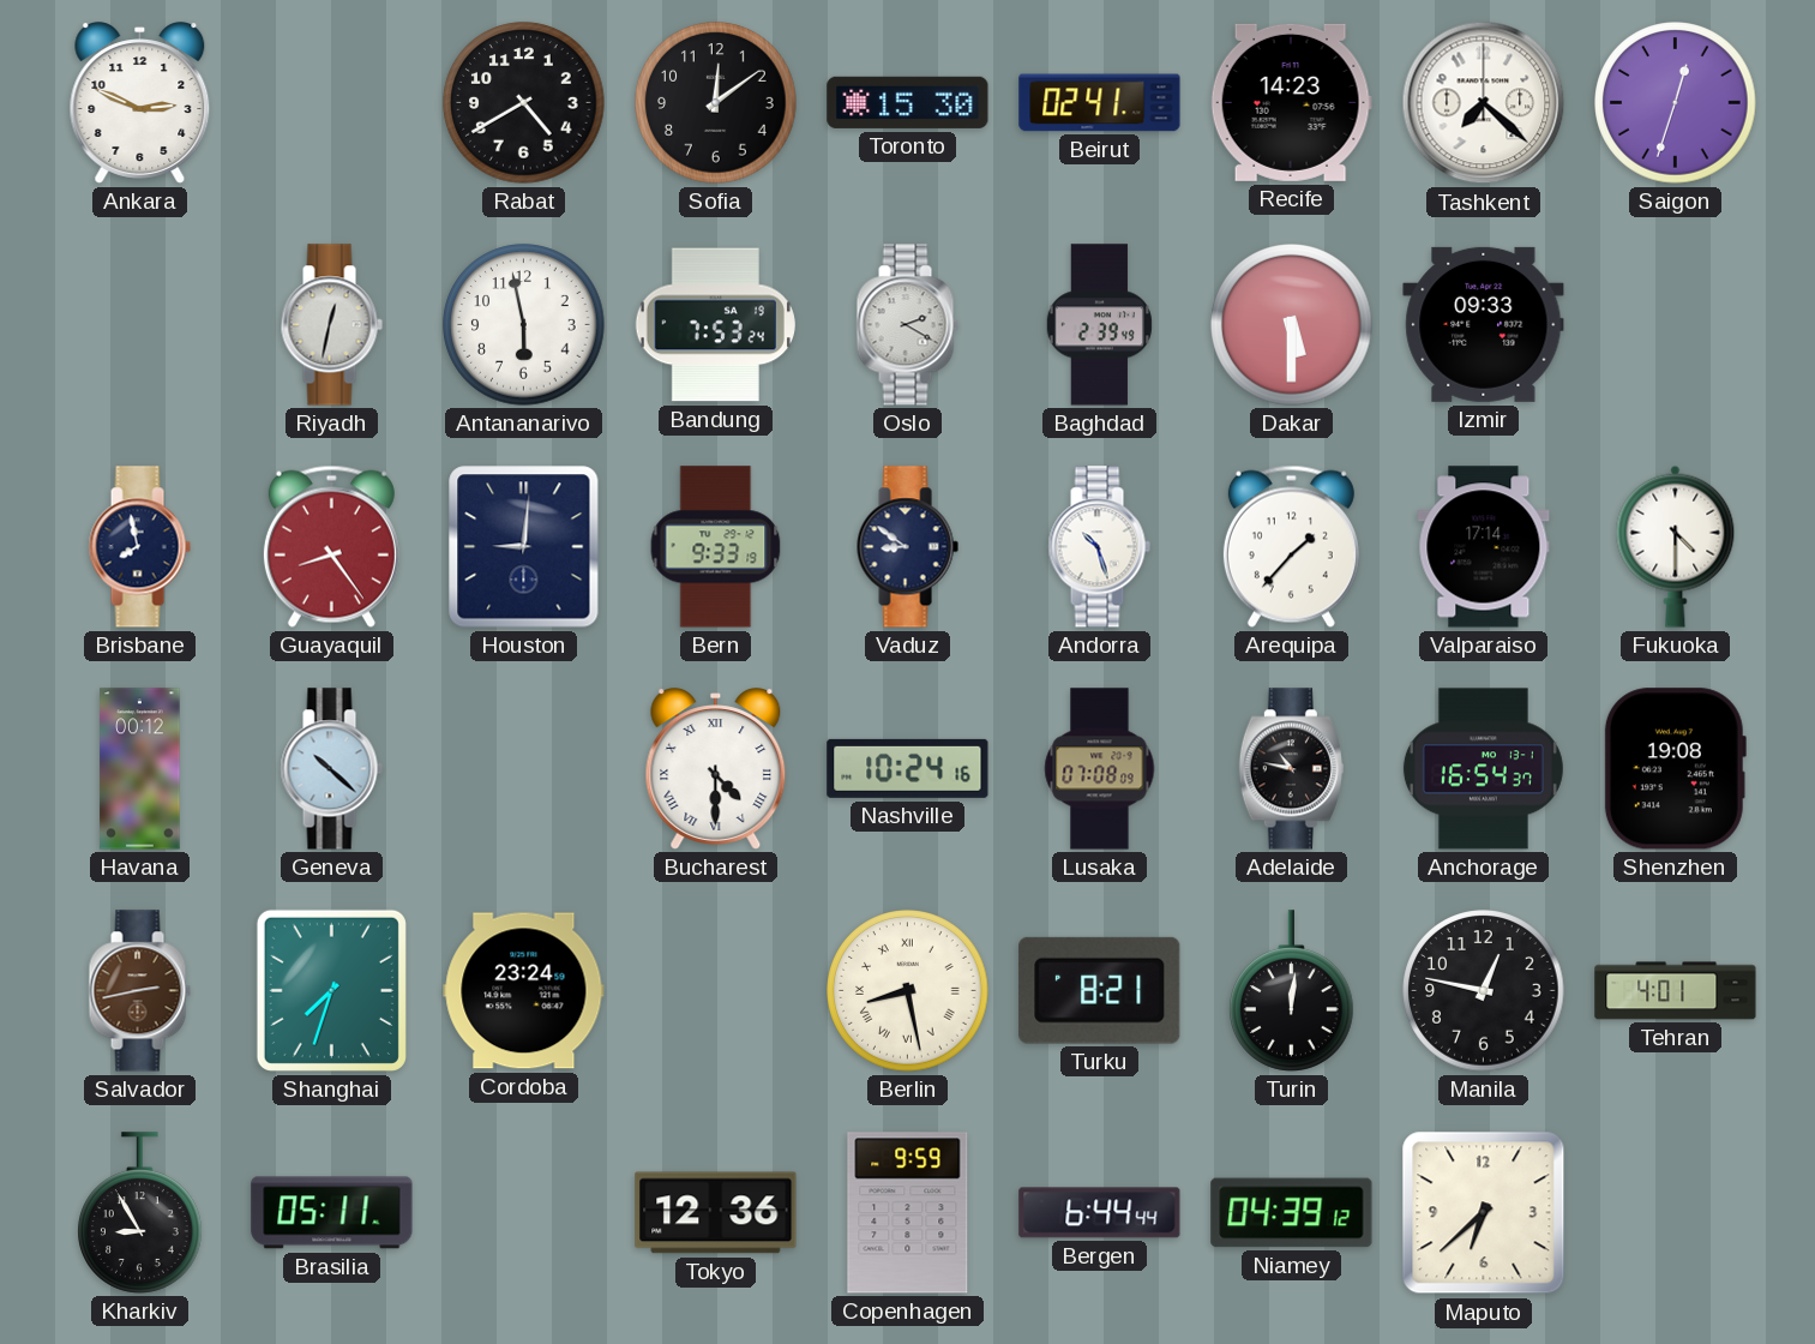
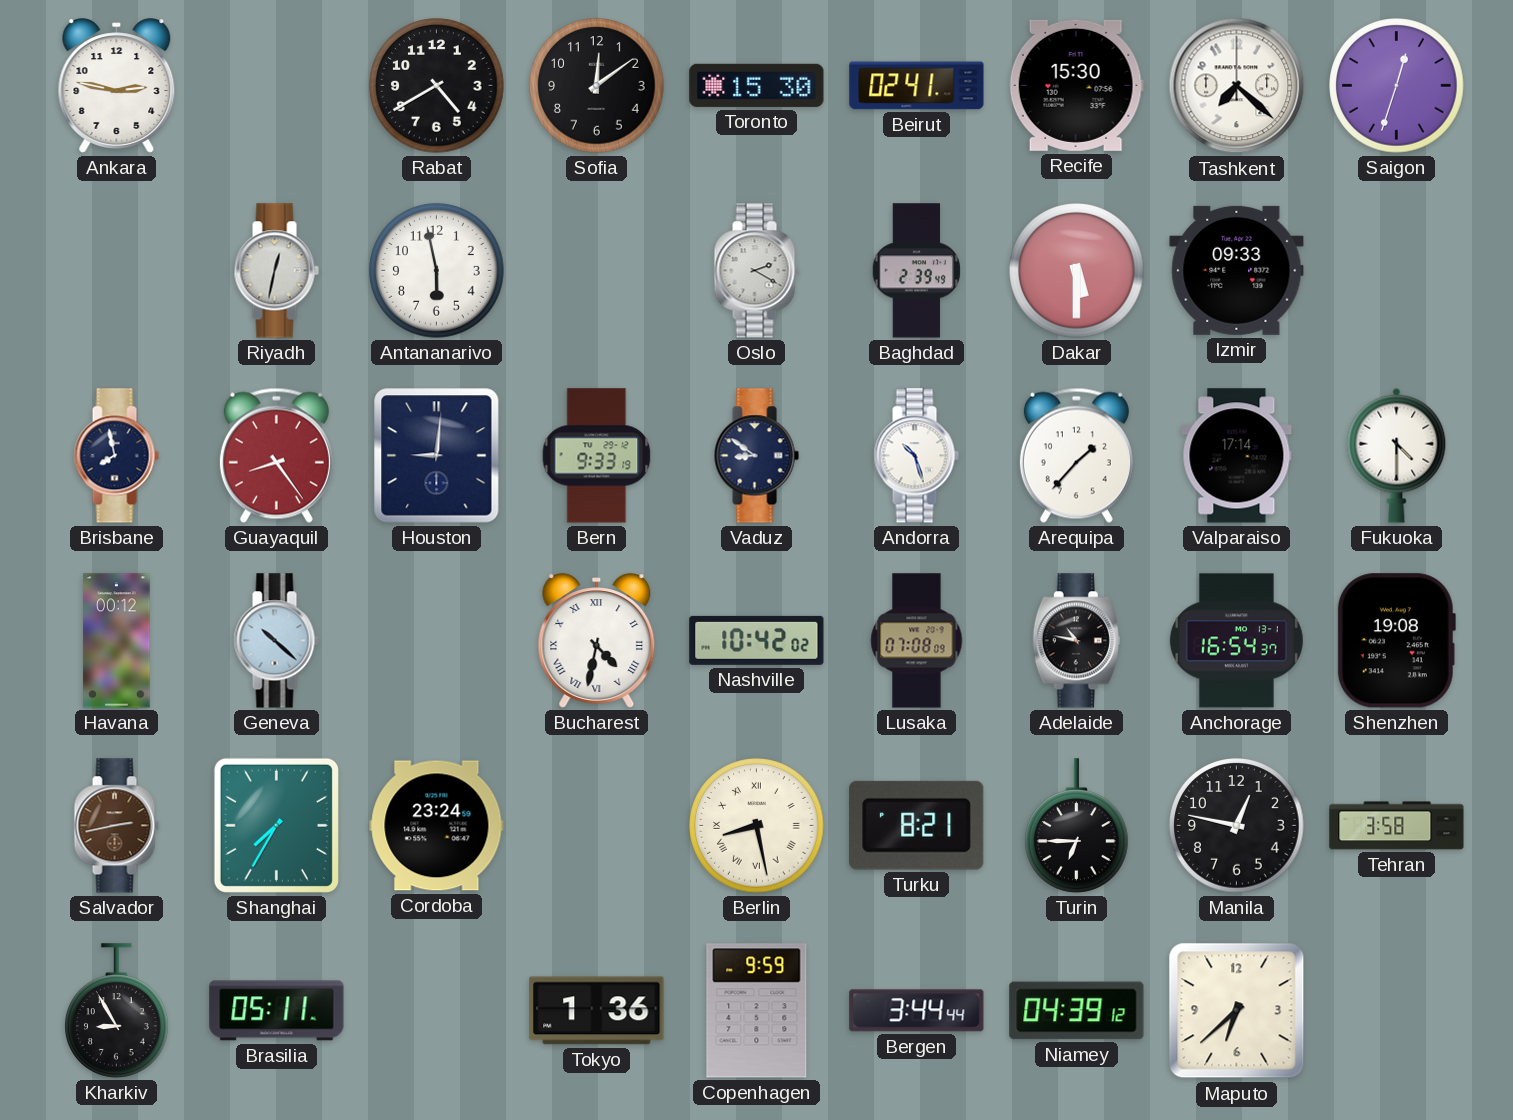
Ankara: 2:49 -> 2:47 (117, 86)
Recife: 14:23 -> 15:30 (1076, 85)
Bandung: 7:53 -> none (715, 325)
Bucharest: 4:30 -> 4:32 (597, 641)
Nashville: 10:24 -> 10:42 (757, 640)
Shanghai: 7:33 -> 7:35 (276, 825)
Turin: 12:01 -> 6:45 (1077, 826)
Tehran: 4:01 -> 3:58 (1397, 826)
Tokyo: 12:36 -> 1:36 (597, 1011)
Bergen: 6:44 -> 3:44 (917, 1011)
